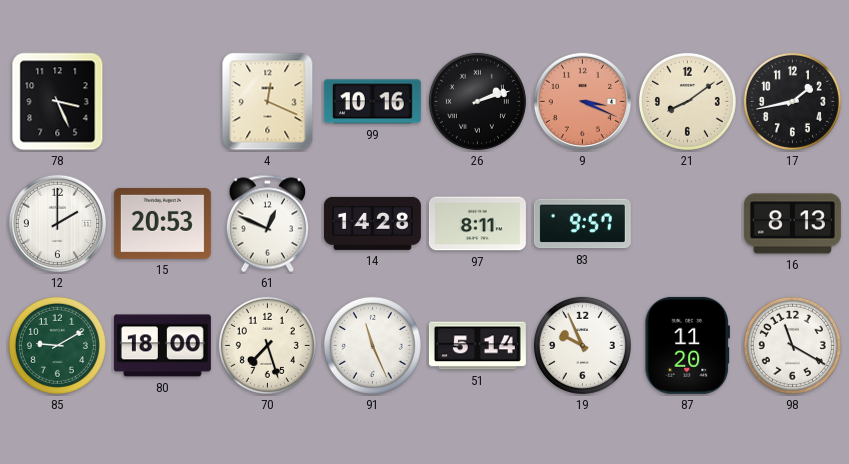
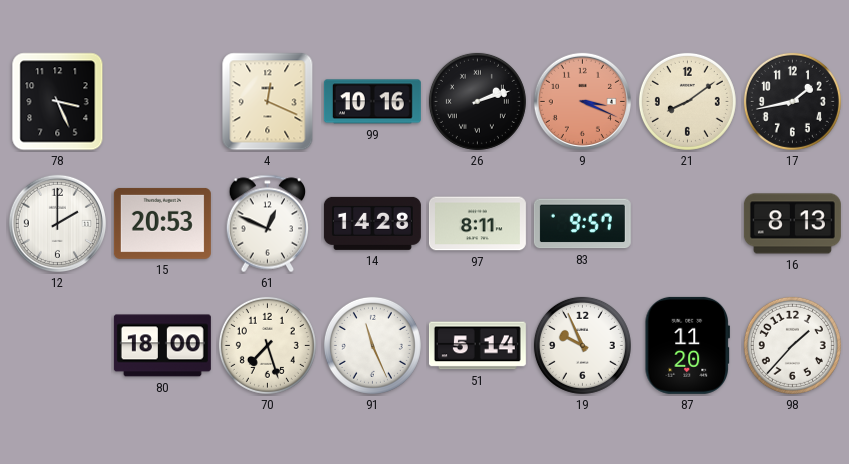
85: 9:10 -> none (57, 345)
98: 11:20 -> 1:37 (792, 345)
